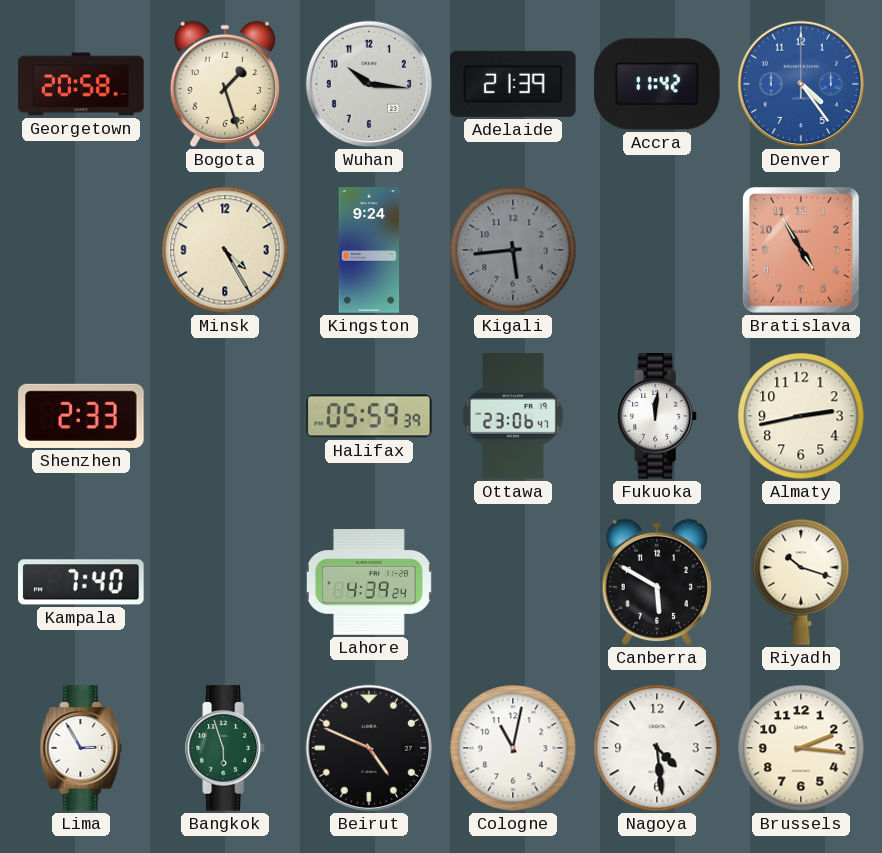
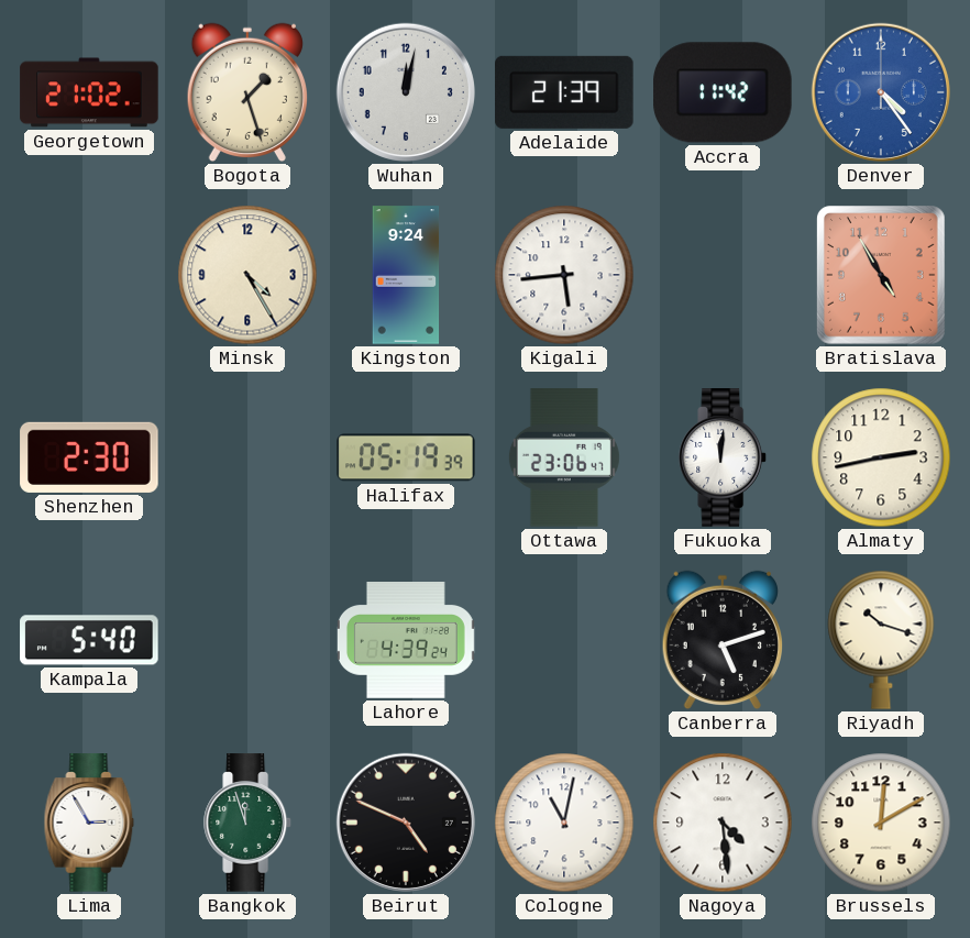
Georgetown: 20:58 -> 21:02 (89, 92)
Wuhan: 10:16 -> 12:02 (406, 92)
Kigali dial: grey -> white (564, 275)
Shenzhen: 2:33 -> 2:30 (89, 457)
Halifax: 05:59 -> 05:19 (406, 457)
Kampala: 7:40 -> 5:40 (89, 640)
Canberra: 5:50 -> 5:12 (721, 640)
Bangkok: 5:57 -> 11:57 (249, 823)
Brussels: 2:16 -> 12:10 (881, 823)
